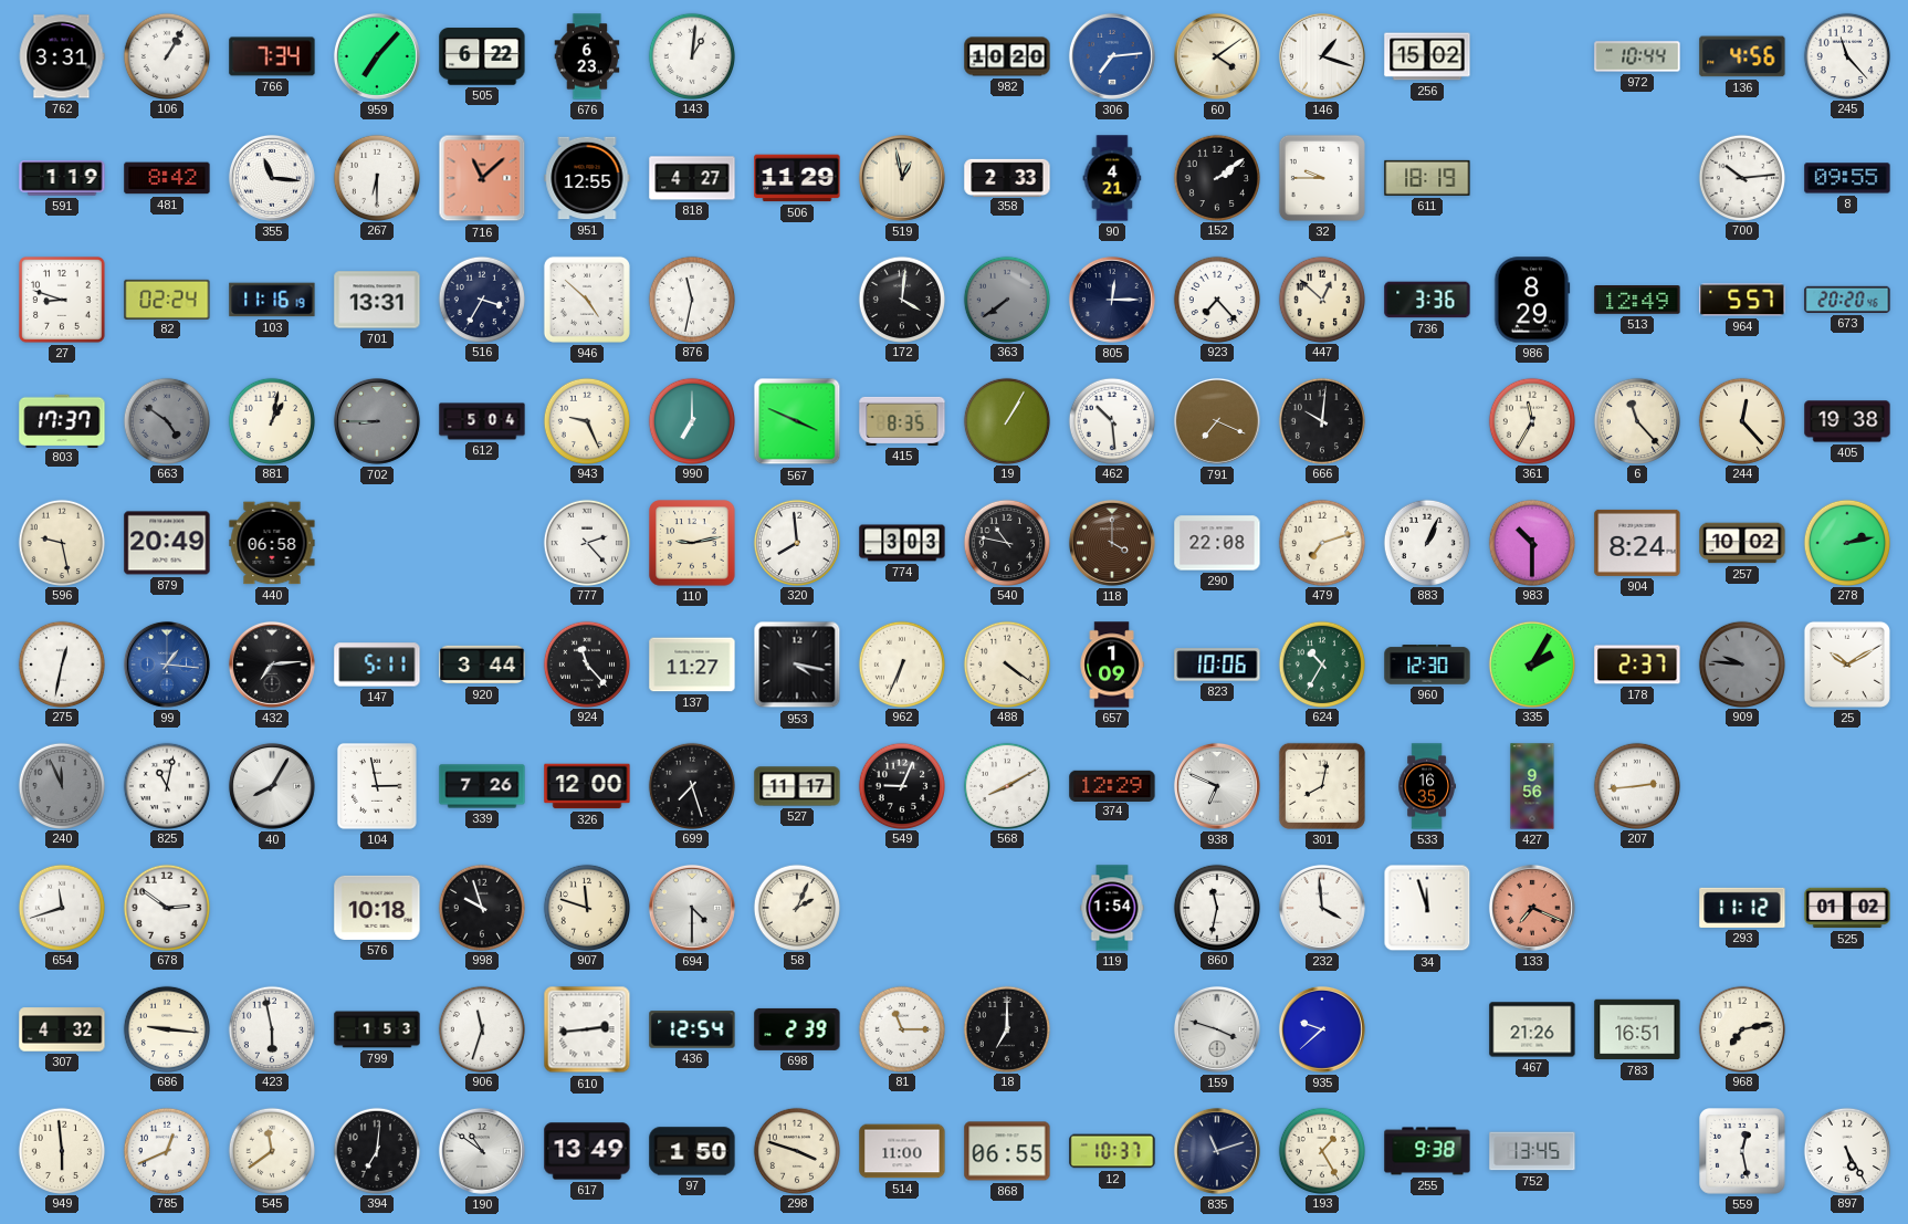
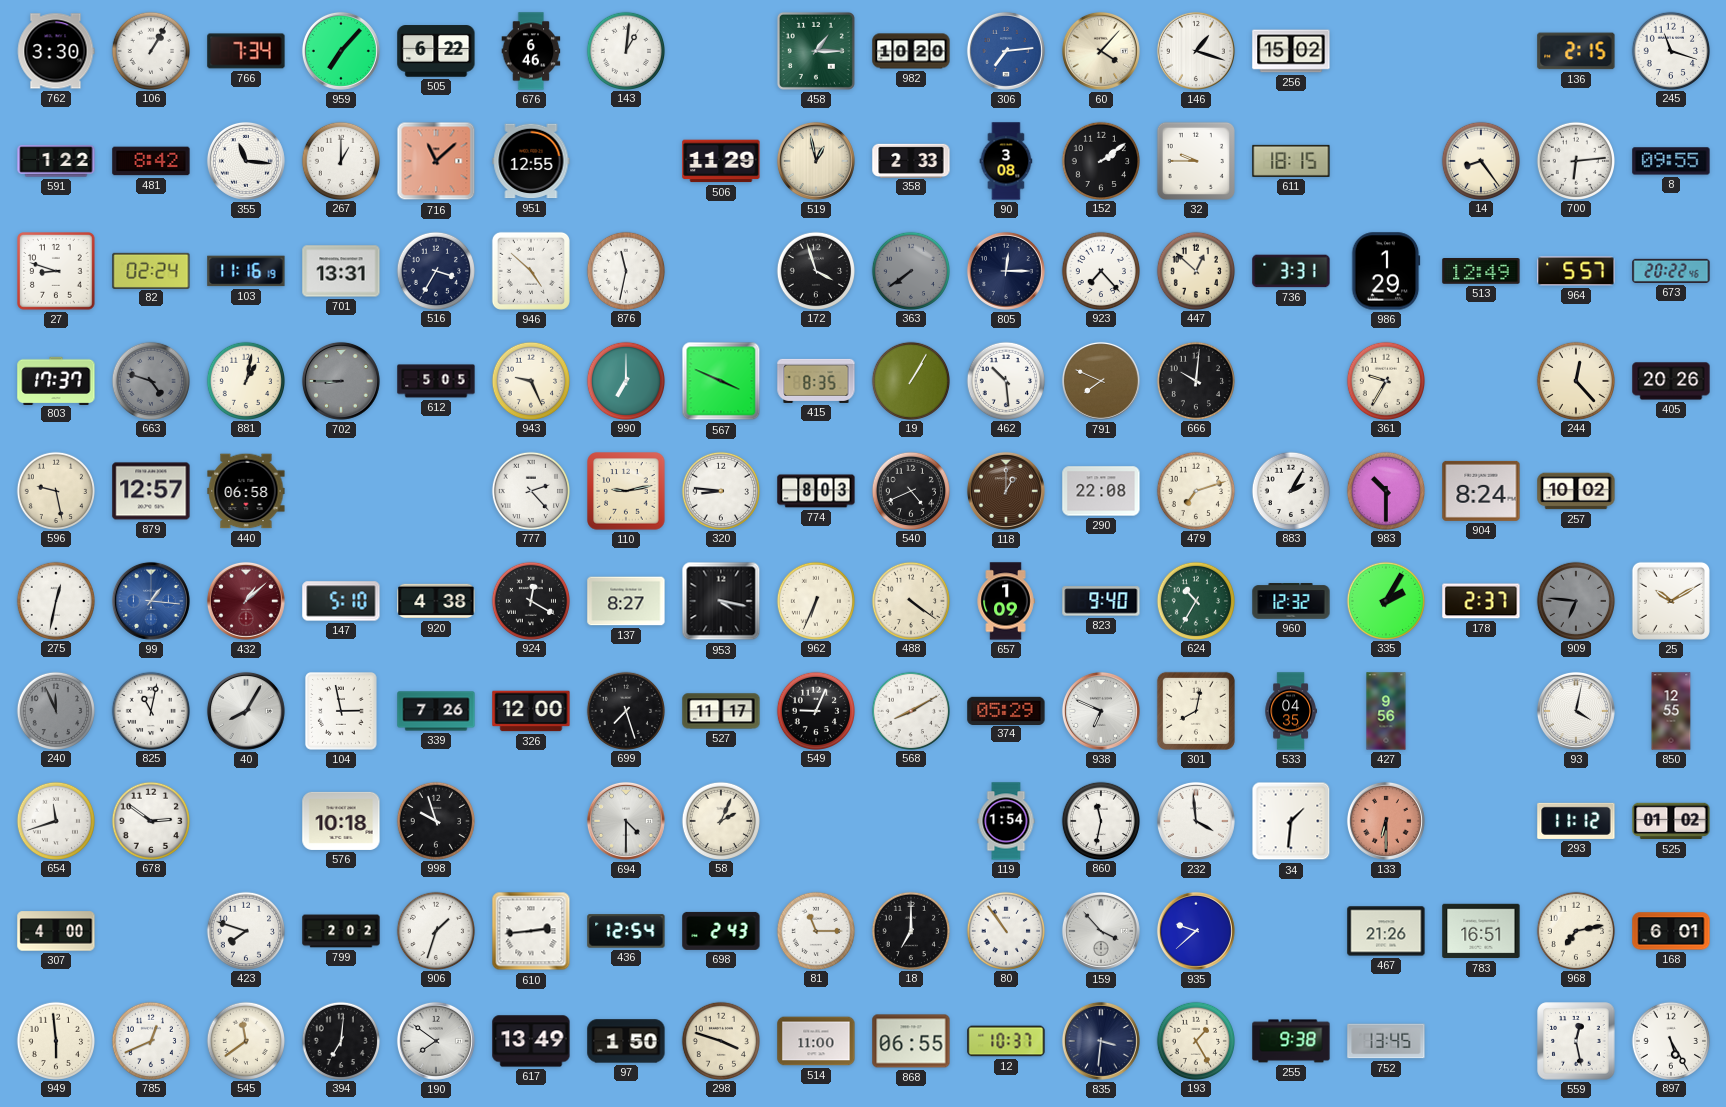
762: 3:31 -> 3:30 (56, 51)
676: 6:23 -> 6:46 (531, 51)
458: none -> 1:15 (816, 51)
60: 4:09 -> 4:07 (1101, 51)
972: 10:44 -> none (1637, 56)
136: 4:56 -> 2:15 (1576, 51)
245: 11:23 -> 11:18 (1670, 50)
591: 1:19 -> 1:22 (56, 161)
267: 6:30 -> 1:00 (340, 160)
818: 4:27 -> none (692, 178)
90: 4:21 -> 3:08 (1006, 161)
611: 18:19 -> 18:15 (1291, 161)
14: none -> 8:24 (1480, 160)
700: 10:14 -> 6:14 (1575, 160)
172: 4:01 -> 3:57 (815, 270)
736: 3:36 -> 3:31 (1291, 271)
986: 8:29 -> 1:29 (1386, 271)
673: 20:20 -> 20:22 (1671, 271)
663: 4:51 -> 4:48 (150, 380)
612: 5:04 -> 5:05 (436, 381)
791: 7:19 -> 7:49 (1101, 381)
361: 11:35 -> 9:35 (1385, 380)
6: 11:23 -> none (1636, 420)
405: 19:38 -> 20:26 (1671, 381)
879: 20:49 -> 12:57 (151, 491)
320: 7:59 -> 8:46 (720, 490)
774: 3:03 -> 8:03 (816, 491)
540: 10:47 -> 4:41 (910, 490)
118: 4:00 -> 1:00 (1006, 491)
883: 1:04 -> 2:05 (1290, 490)
278: 2:13 -> none (1846, 542)
432: 7:14 -> 1:08 (246, 601)
432 dial: black -> burgundy (246, 601)
147: 5:11 -> 5:10 (341, 601)
920: 3:44 -> 4:38 (436, 601)
924: 11:23 -> 12:20 (530, 600)
137: 11:27 -> 8:27 (626, 601)
823: 10:06 -> 9:40 (1101, 601)
960: 12:30 -> 12:32 (1291, 601)
909: 9:46 -> 6:46 (1575, 600)
374: 12:29 -> 05:29 (1006, 710)
533: 16:35 -> 04:35 (1291, 711)
207: 2:44 -> none (1636, 785)
93: none -> 4:02 (1576, 711)
850: none -> 12:55 (1671, 711)
907: 11:48 -> none (586, 907)
34: 11:57 -> 1:31 (1291, 821)
133: 7:19 -> 6:30 (1386, 821)
307: 4:32 -> 4:00 (56, 931)
686: 9:16 -> none (166, 1028)
423: 5:58 -> 7:48 (245, 930)
799: 1:53 -> 2:02 (341, 931)
906: 11:33 -> 1:33 (435, 930)
698: 2:39 -> 2:43 (721, 931)
80: none -> 10:54 (1005, 930)
159: 3:48 -> 3:53 (1101, 931)
168: none -> 6:01 (1671, 931)
190: 10:51 -> 7:51 (436, 1041)
835: 11:12 -> 3:31 (1101, 1041)
